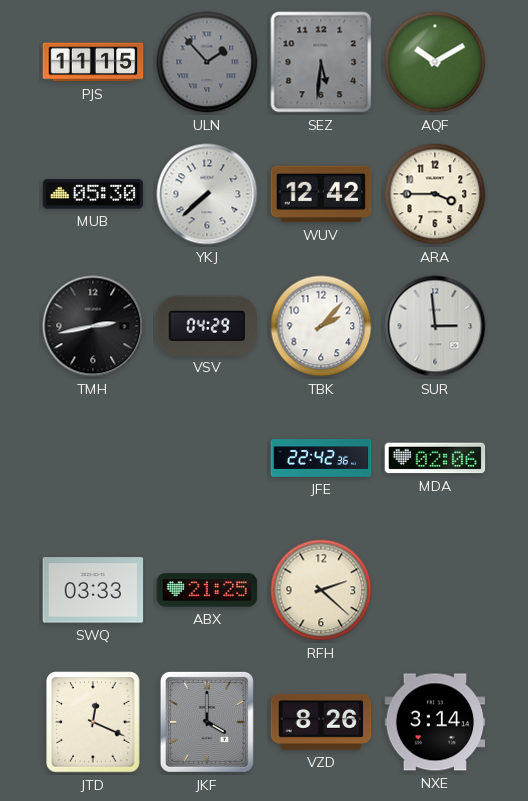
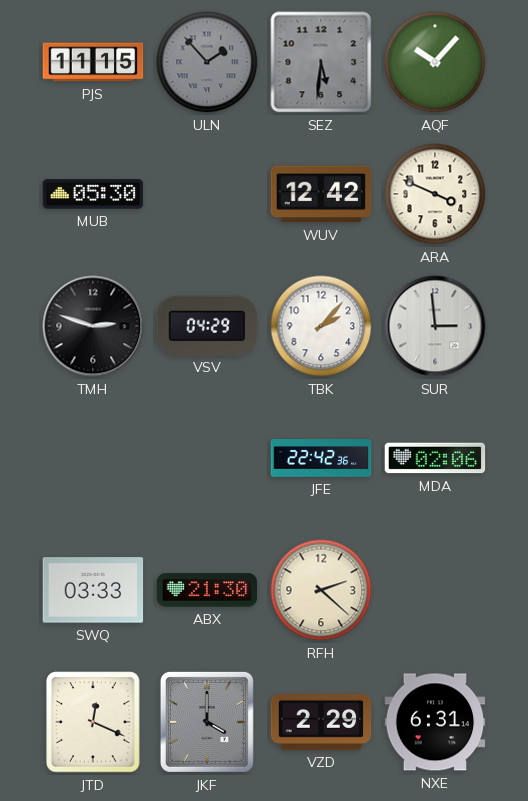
AQF: 10:10 -> 10:07 (435, 62)
YKJ: 7:38 -> none (207, 194)
ARA: 3:45 -> 3:49 (435, 194)
TMH: 2:43 -> 2:48 (93, 326)
ABX: 21:25 -> 21:30 (207, 590)
VZD: 8:26 -> 2:29 (321, 722)
NXE: 3:14 -> 6:31 (435, 722)
